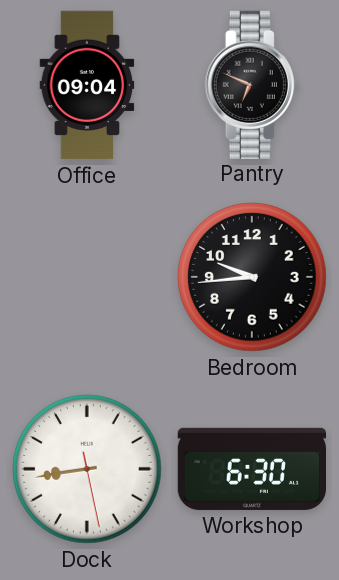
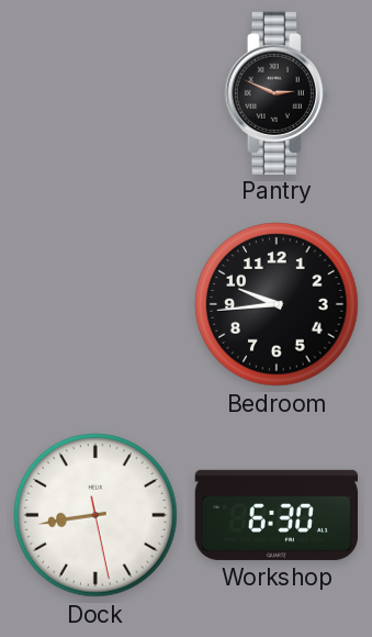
Office: 09:04 -> none (87, 85)
Pantry: 6:49 -> 2:49 (277, 92)
